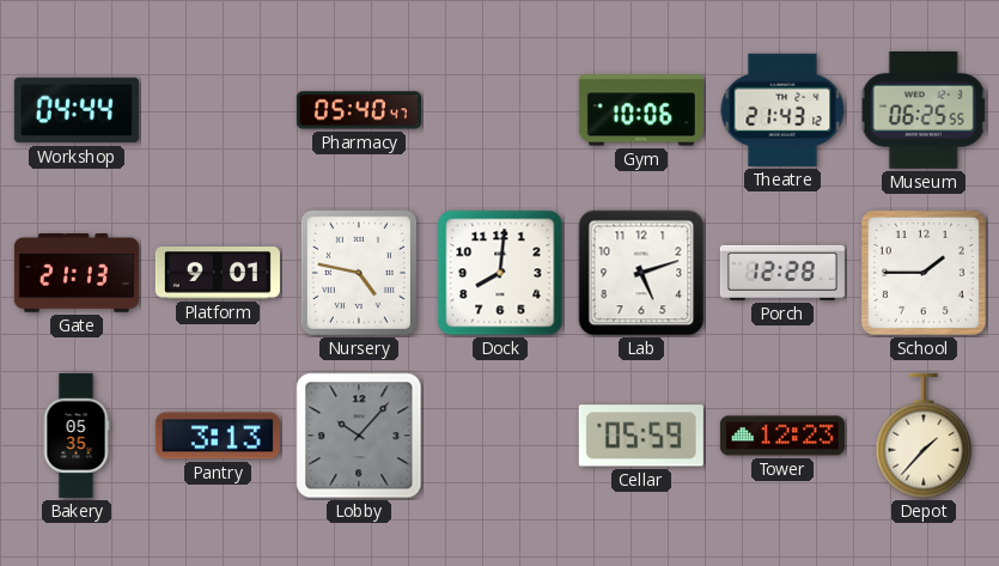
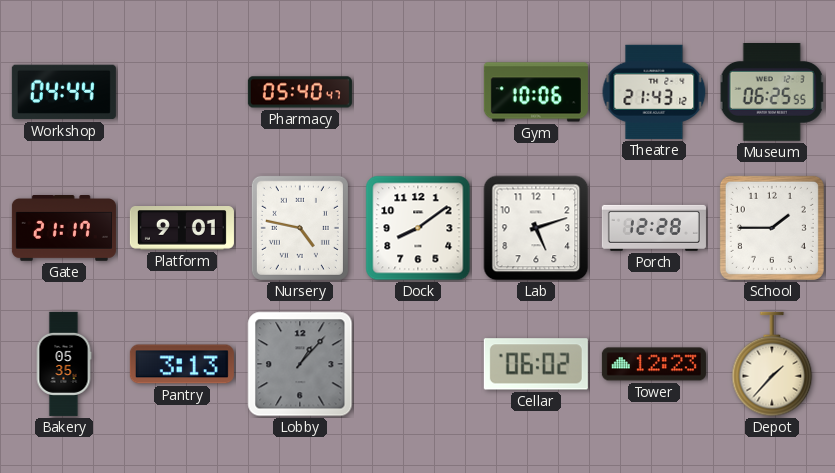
Gate: 21:13 -> 21:17 (64, 229)
Dock: 8:01 -> 8:09 (418, 228)
Lobby: 10:07 -> 1:07 (300, 364)
Cellar: 05:59 -> 06:02 (536, 364)
